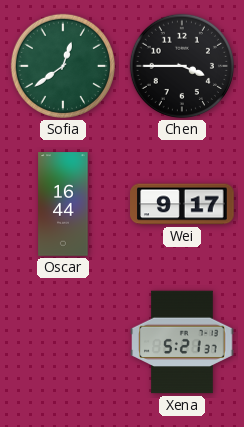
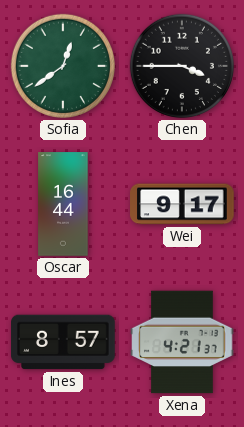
Ines: none -> 8:57 (63, 342)
Xena: 5:21 -> 4:21 (182, 342)
